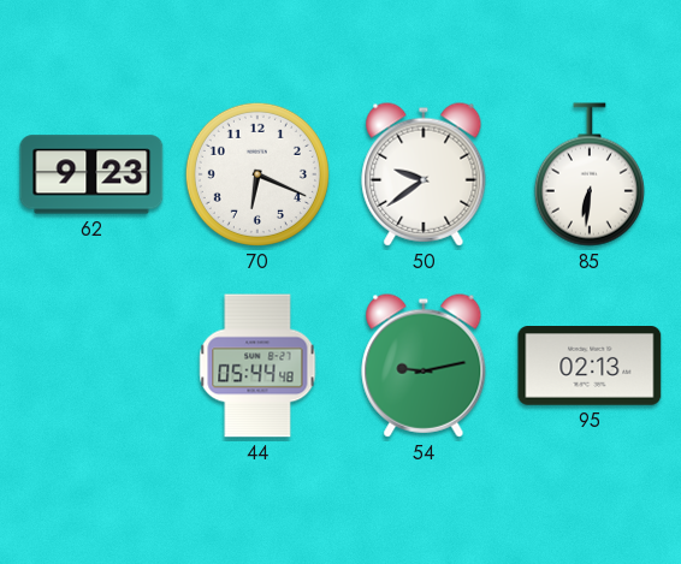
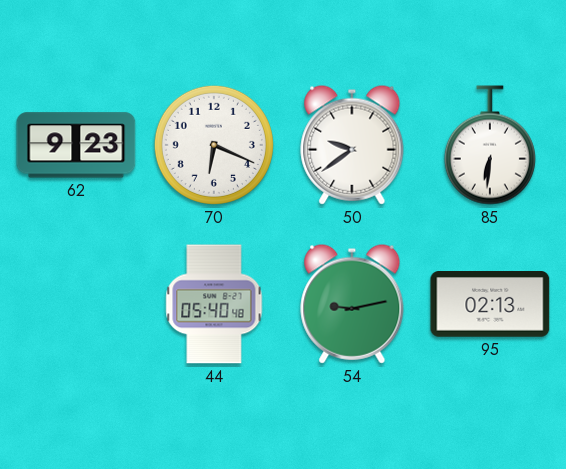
44: 05:44 -> 05:40 (214, 304)
